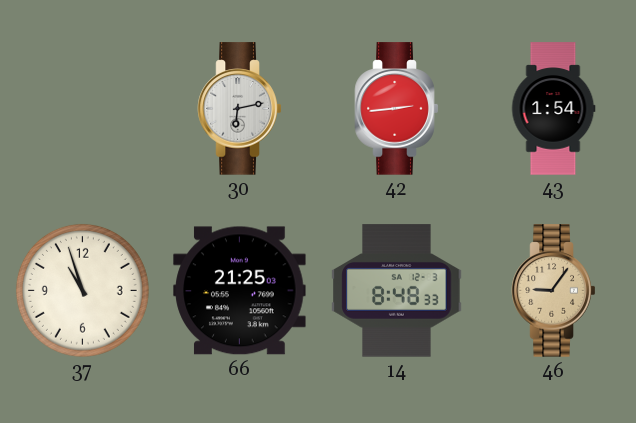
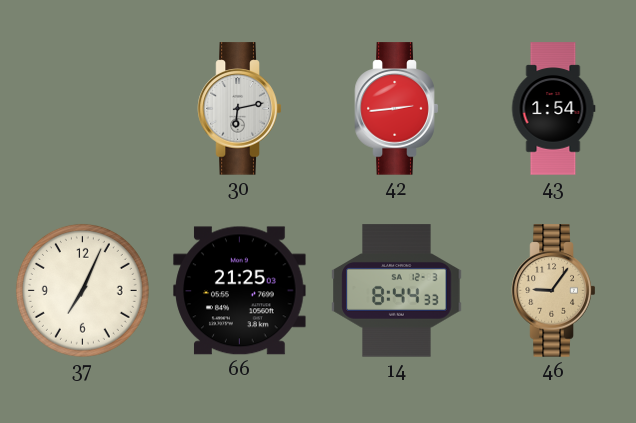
37: 10:57 -> 7:04 (82, 290)
14: 8:48 -> 8:44 (397, 291)
